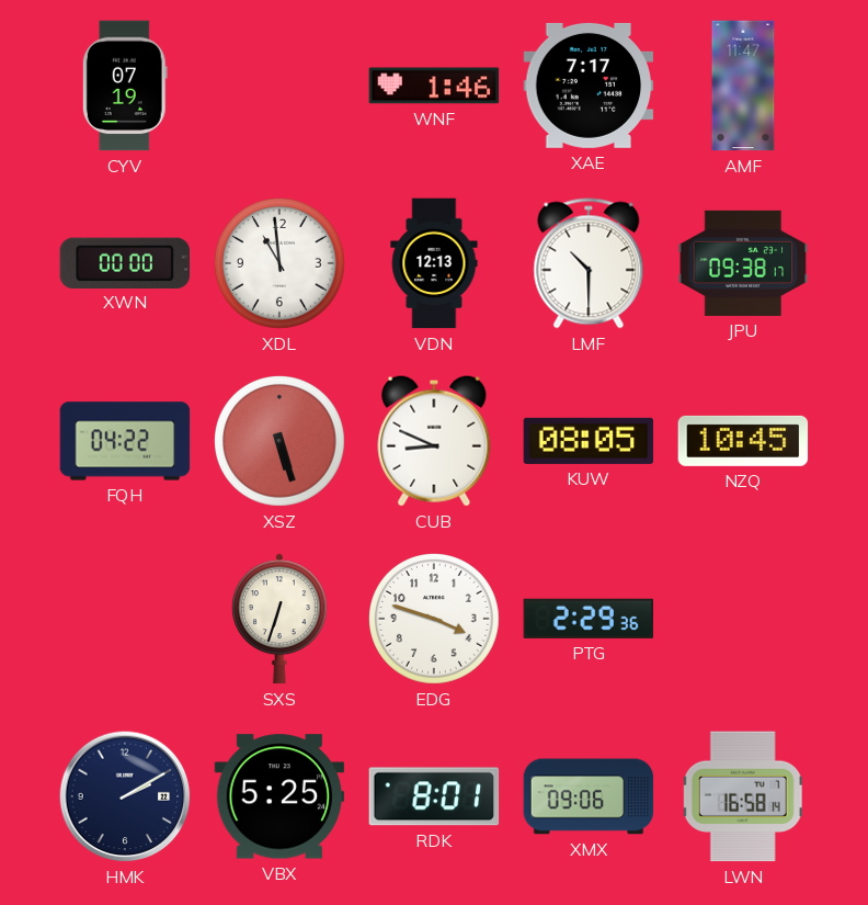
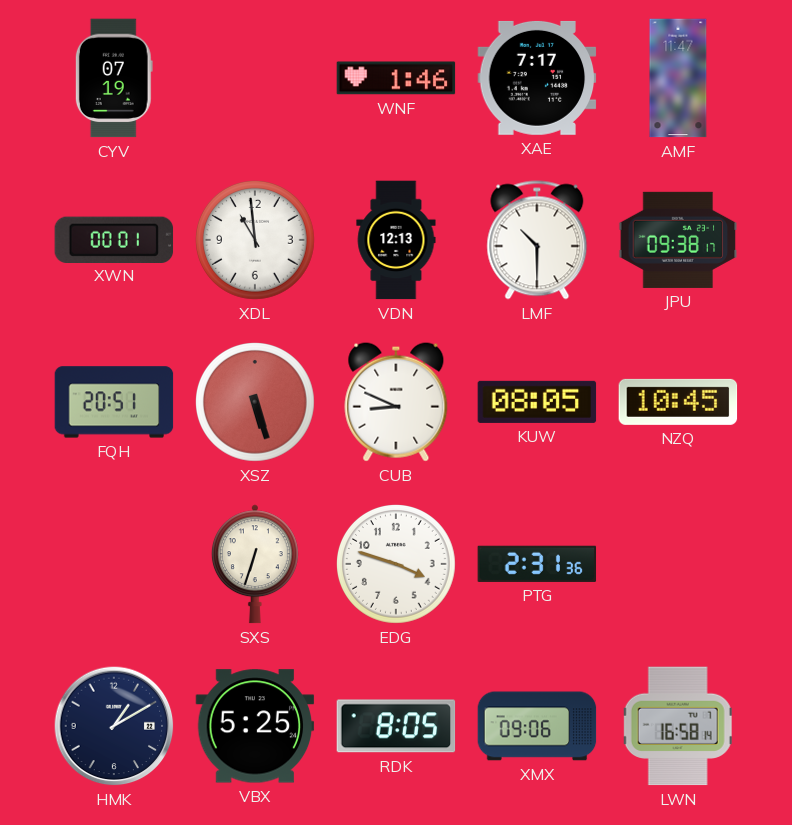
XWN: 00:00 -> 00:01 (114, 239)
FQH: 04:22 -> 20:51 (114, 402)
PTG: 2:29 -> 2:31 (537, 564)
HMK: 2:10 -> 1:10 (114, 726)
RDK: 8:01 -> 8:05 (396, 726)
